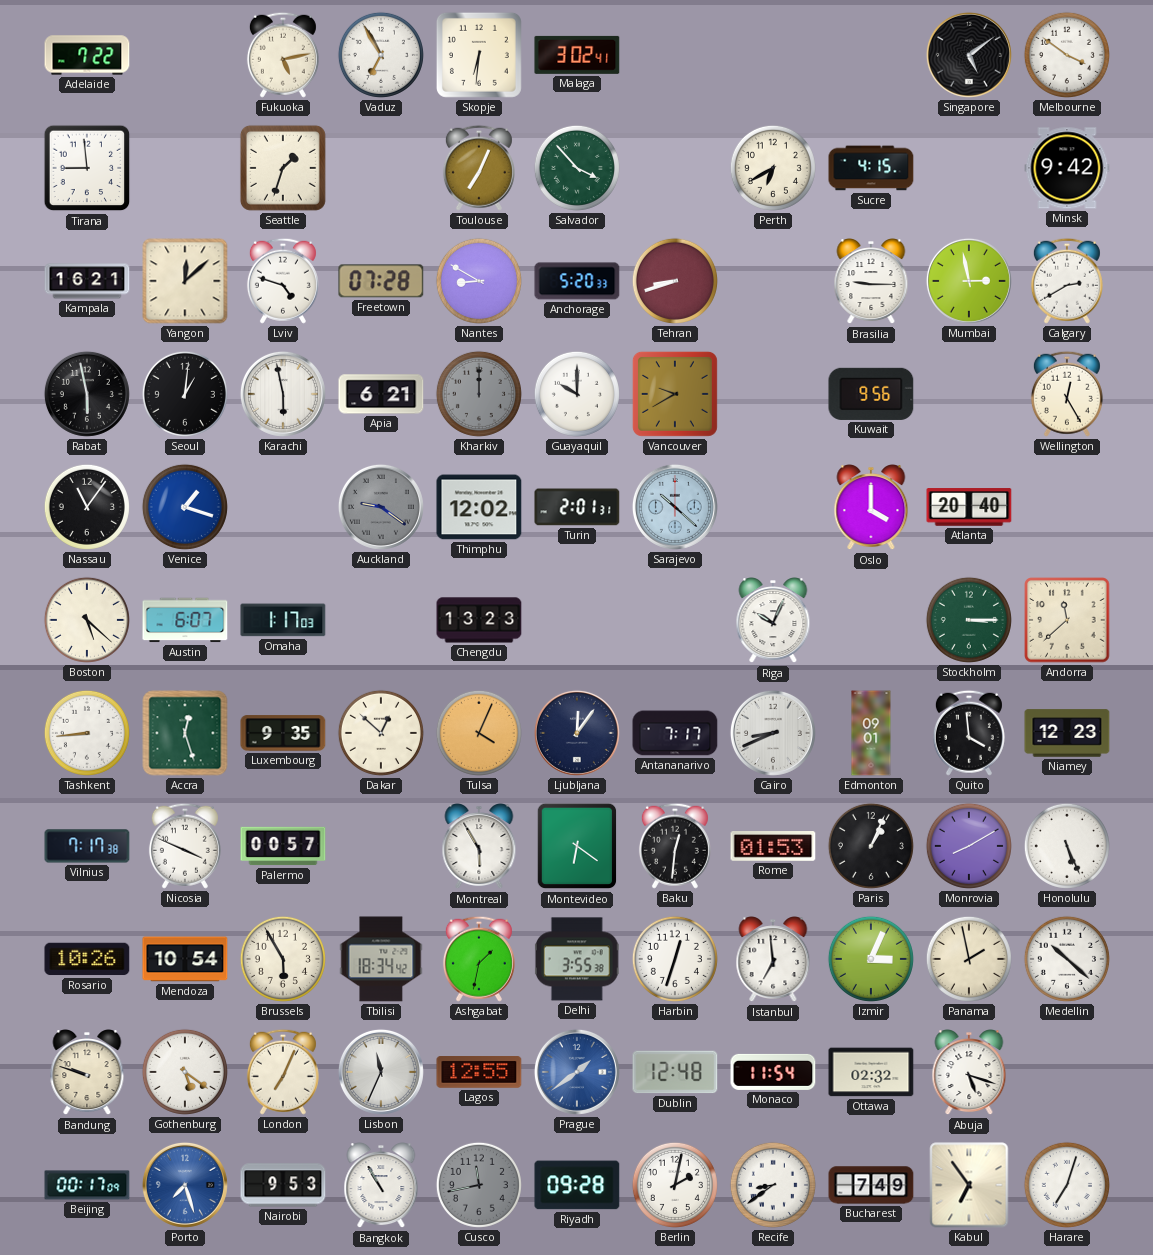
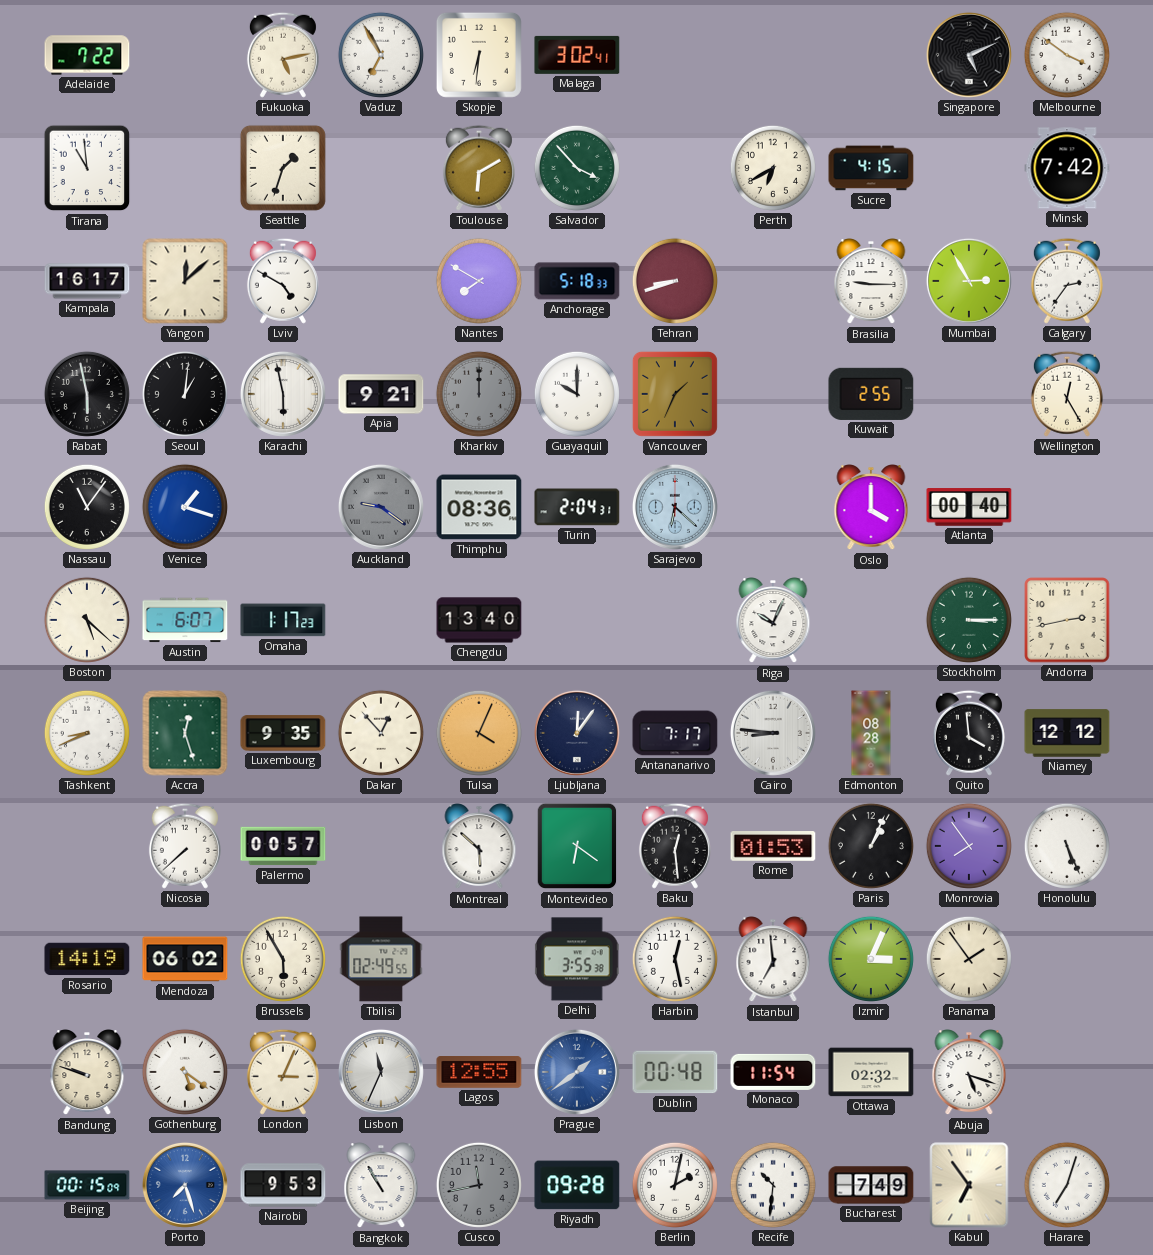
Singapore: 5:09 -> 5:11 (969, 55)
Tirana: 8:59 -> 10:59 (87, 168)
Toulouse: 7:04 -> 6:10 (479, 168)
Minsk: 9:42 -> 7:42 (1067, 168)
Kampala: 16:21 -> 16:17 (87, 281)
Lviv: 4:48 -> 4:50 (283, 281)
Freetown: 07:28 -> none (381, 281)
Nantes: 8:50 -> 7:50 (479, 281)
Anchorage: 5:20 -> 5:18 (577, 281)
Mumbai: 2:58 -> 2:55 (969, 281)
Calgary: 2:40 -> 2:36 (1067, 281)
Apia: 6:21 -> 9:21 (381, 394)
Vancouver: 9:40 -> 1:34 (675, 394)
Kuwait: 9:56 -> 2:55 (871, 394)
Thimphu: 12:02 -> 08:36 (479, 507)
Turin: 2:01 -> 2:04 (577, 507)
Sarajevo: 10:22 -> 6:22 (675, 507)
Atlanta: 20:40 -> 00:40 (969, 507)
Omaha: 1:17:03 -> 1:17:23 (283, 620)
Chengdu: 13:23 -> 13:40 (479, 620)
Andorra: 11:38 -> 2:43 (1067, 620)
Tashkent: 8:44 -> 8:41 (87, 733)
Dakar: 12:52 -> 12:53 (381, 733)
Cairo: 8:41 -> 8:46 (773, 733)
Edmonton: 09:01 -> 08:28 (871, 733)
Niamey: 12:23 -> 12:12 (1067, 733)
Vilnius: 7:17 -> none (87, 846)
Nicosia: 3:49 -> 7:38 (185, 846)
Montreal: 5:55 -> 5:52 (479, 847)
Baku: 12:31 -> 12:29 (675, 846)
Monrovia: 8:10 -> 7:54 (969, 846)
Rosario: 10:26 -> 14:19 (87, 959)
Mendoza: 10:54 -> 06:02 (185, 959)
Tbilisi: 18:34 -> 02:49 (381, 959)
Ashgabat: 1:32 -> none (479, 959)
Harbin: 12:33 -> 12:28 (675, 959)
Panama: 1:58 -> 1:54 (969, 959)
Medellin: 10:22 -> none (1067, 959)
London: 7:04 -> 3:04 (283, 1072)
Dublin: 12:48 -> 00:48 (675, 1072)
Beijing: 00:17 -> 00:15 (87, 1185)
Recife: 8:39 -> 10:31 (773, 1185)
